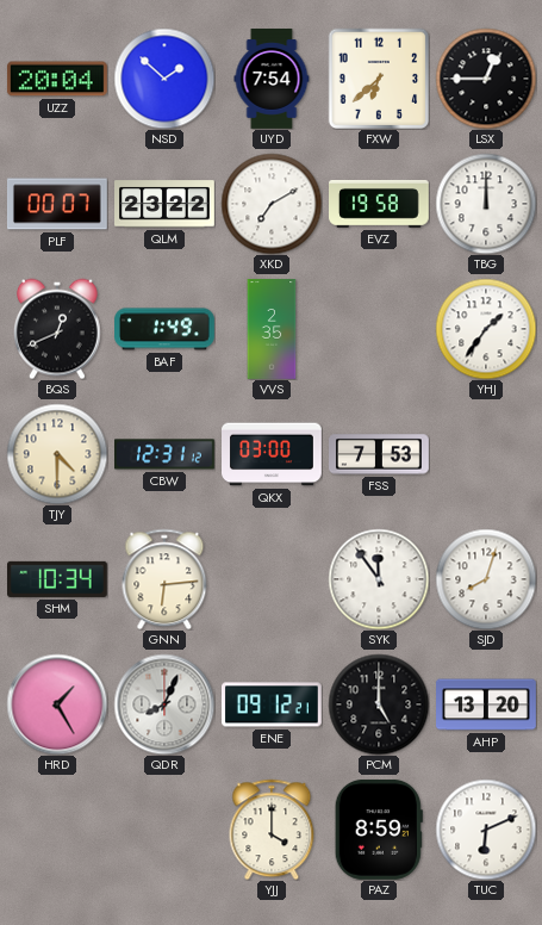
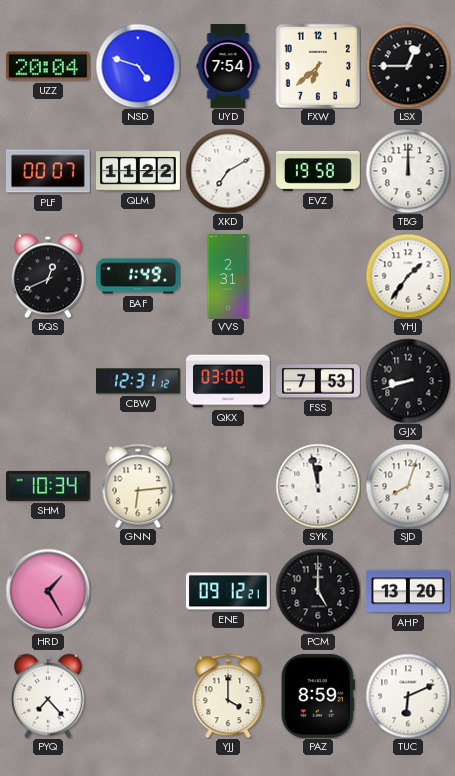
NSD: 1:52 -> 4:48 (138, 66)
QLM: 23:22 -> 11:22 (139, 171)
VVS: 2:35 -> 2:31 (228, 276)
TJY: 4:30 -> none (57, 454)
GJX: none -> 8:42 (408, 381)
SYK: 11:54 -> 11:58 (318, 486)
QDR: 8:04 -> none (164, 704)
PYQ: none -> 7:23 (48, 696)
